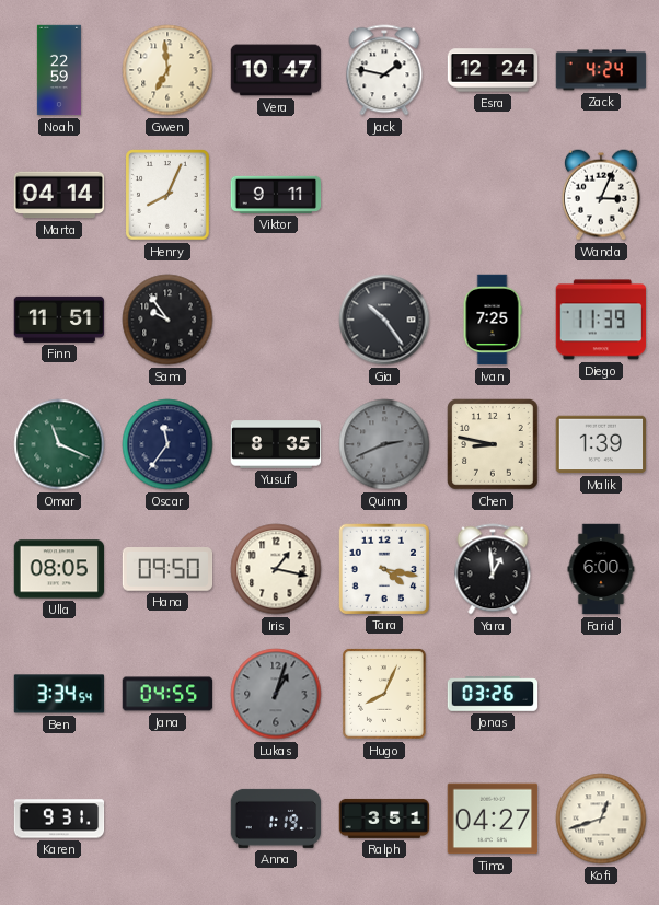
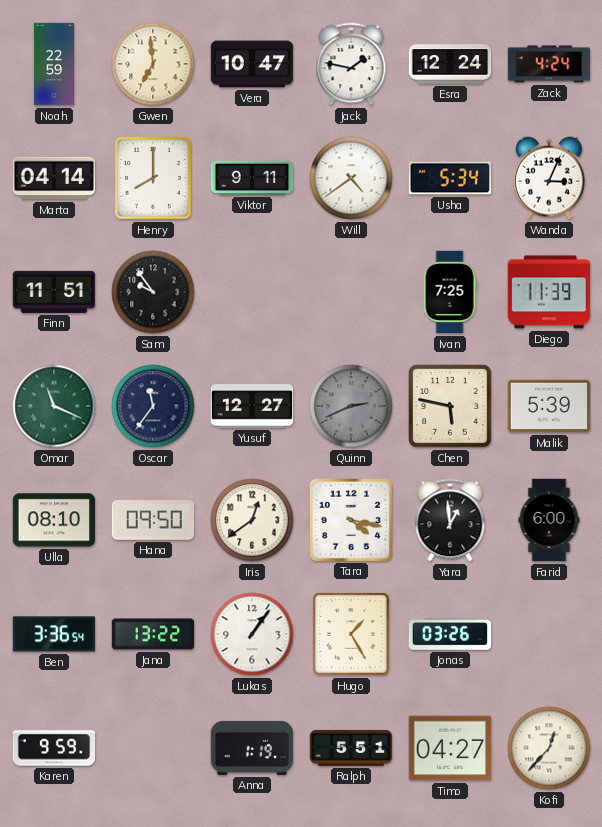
Henry: 8:04 -> 8:00 (154, 179)
Will: none -> 4:39 (351, 178)
Usha: none -> 5:34 (450, 178)
Gia: 10:24 -> none (384, 320)
Yusuf: 8:35 -> 12:27 (252, 406)
Chen: 8:47 -> 5:47 (450, 406)
Malik: 1:39 -> 5:39 (549, 406)
Ulla: 08:05 -> 08:10 (54, 520)
Iris: 1:17 -> 12:39 (252, 520)
Ben: 3:34 -> 3:36 (54, 634)
Jana: 04:55 -> 13:22 (153, 634)
Lukas: 1:03 -> 1:06 (252, 634)
Lukas dial: grey -> white (252, 634)
Hugo: 8:04 -> 1:25 (352, 635)
Karen: 9:31 -> 9:59 (54, 748)
Ralph: 3:51 -> 5:51 (351, 748)
Kofi: 12:42 -> 12:37 (549, 748)
